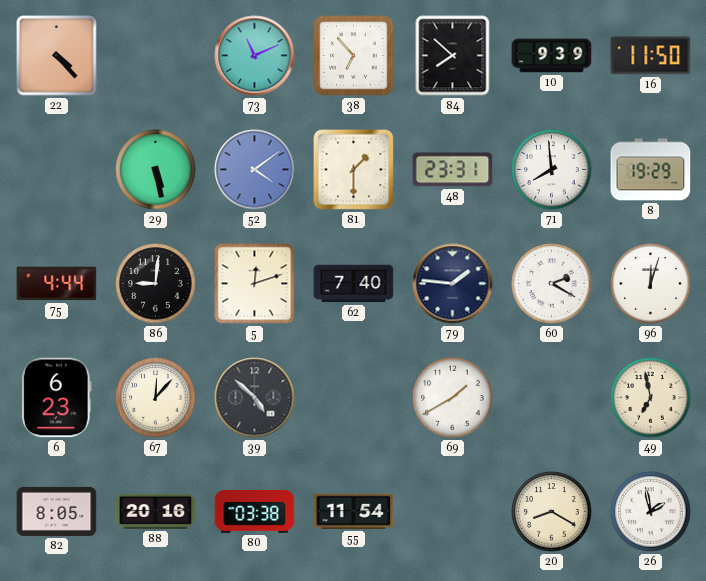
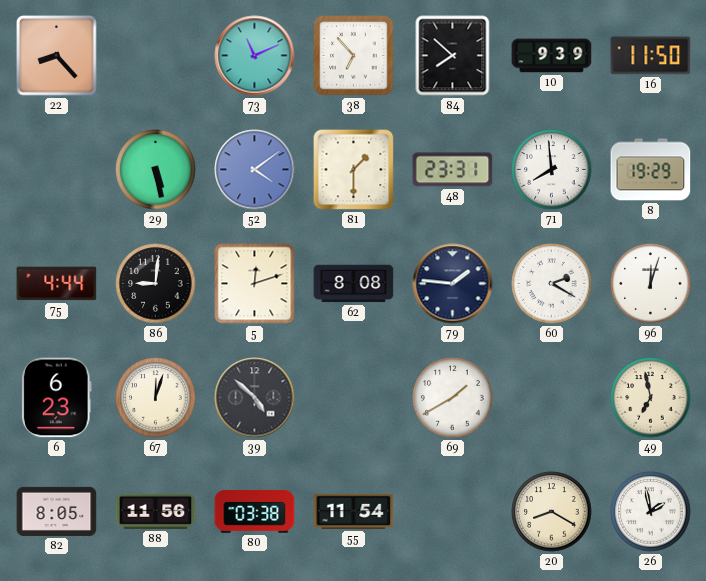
22: 4:23 -> 8:23 (57, 56)
62: 7:40 -> 8:08 (354, 284)
67: 12:07 -> 12:03 (156, 398)
88: 20:16 -> 11:56 (156, 511)
